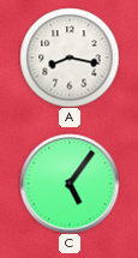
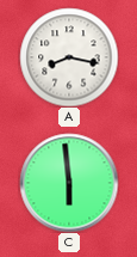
C: 5:06 -> 5:59 (69, 183)
